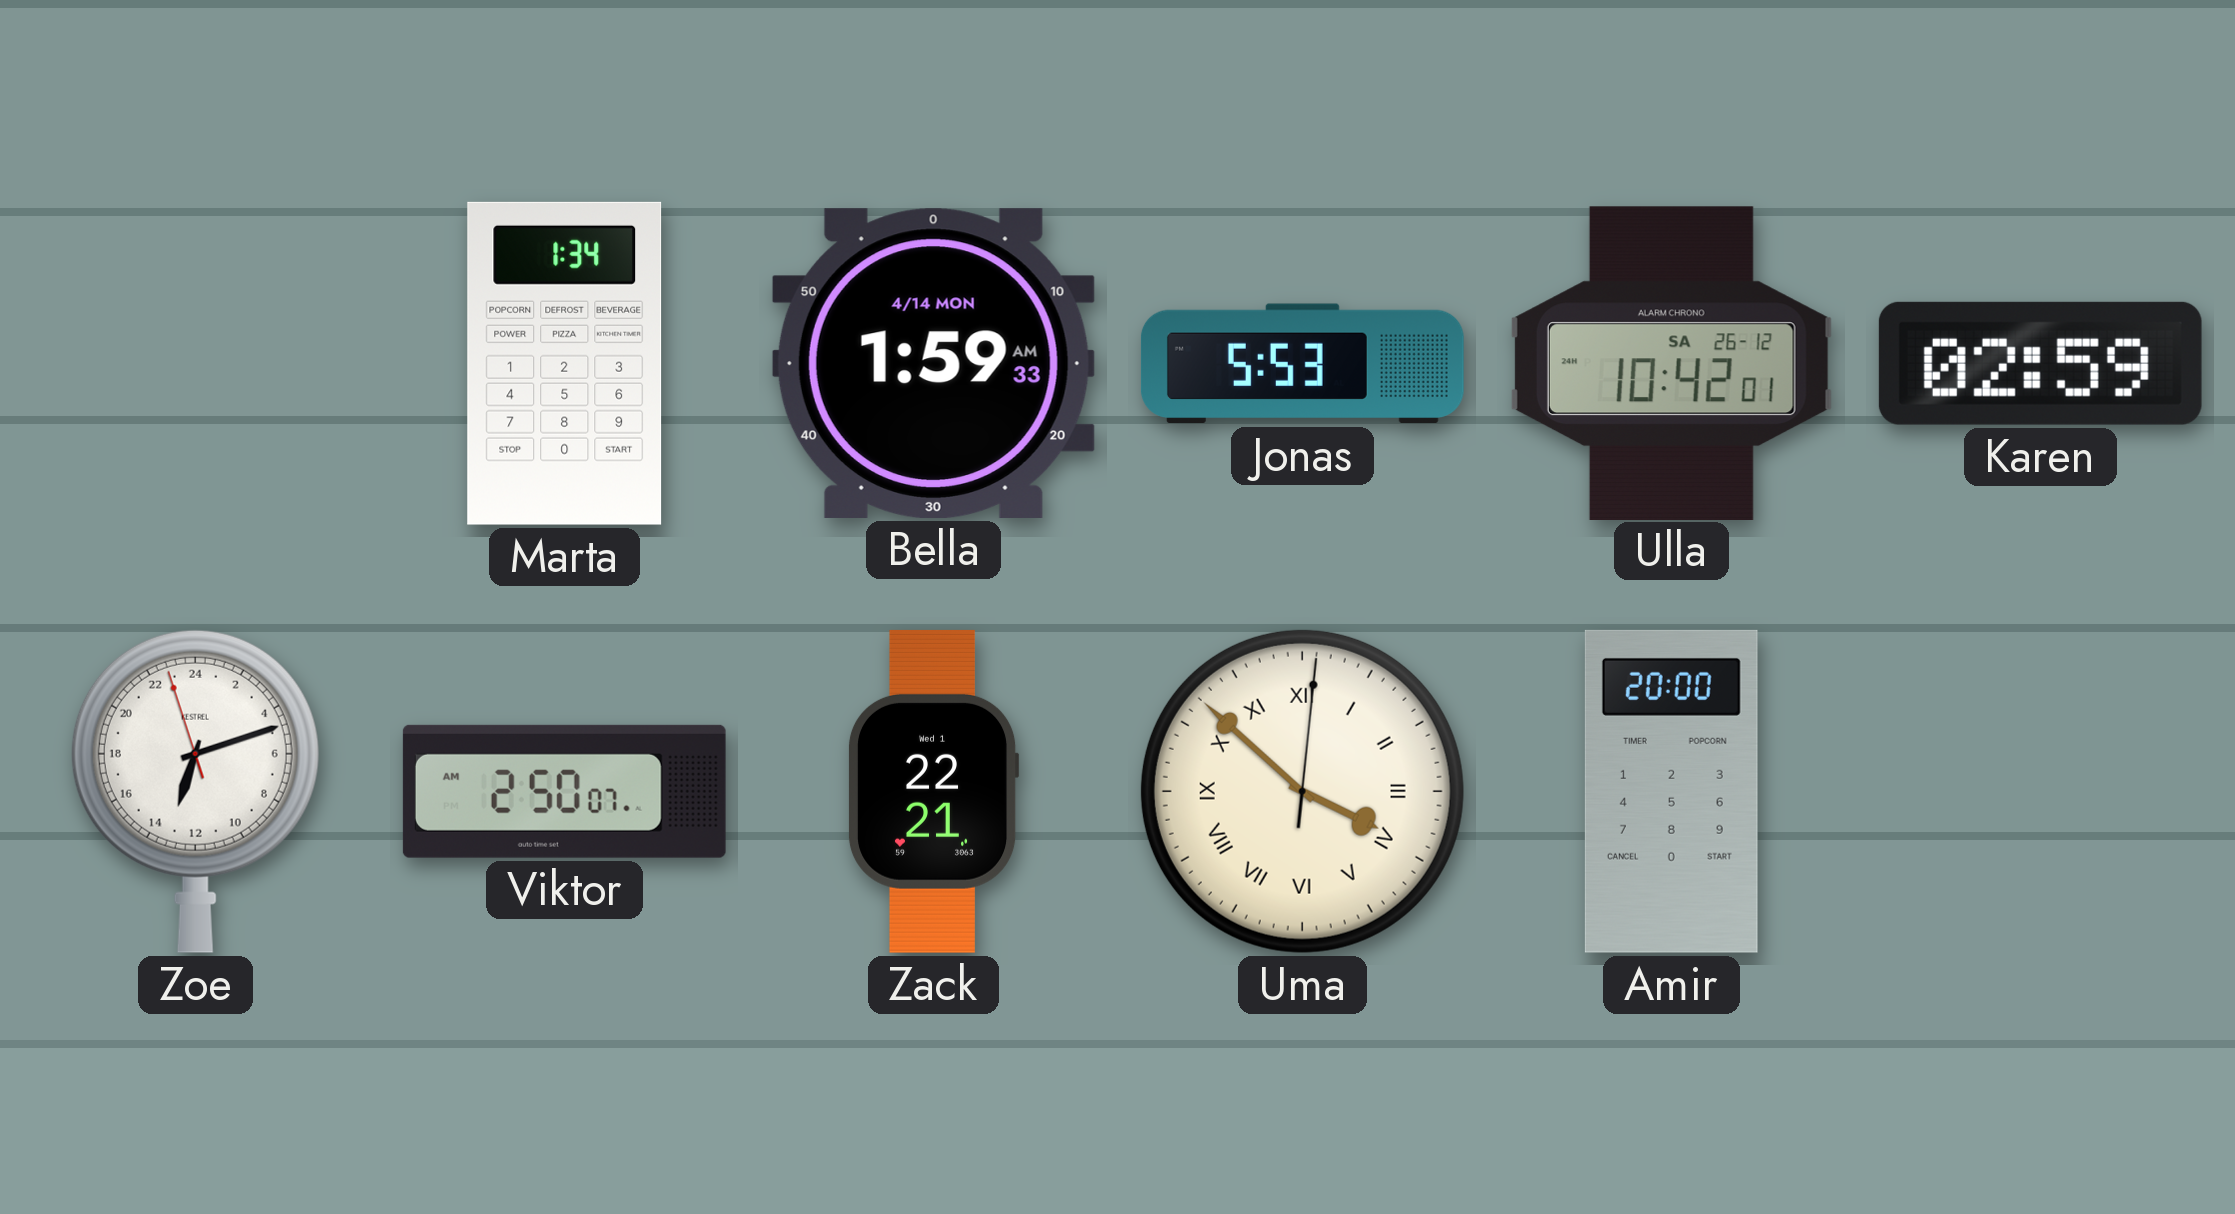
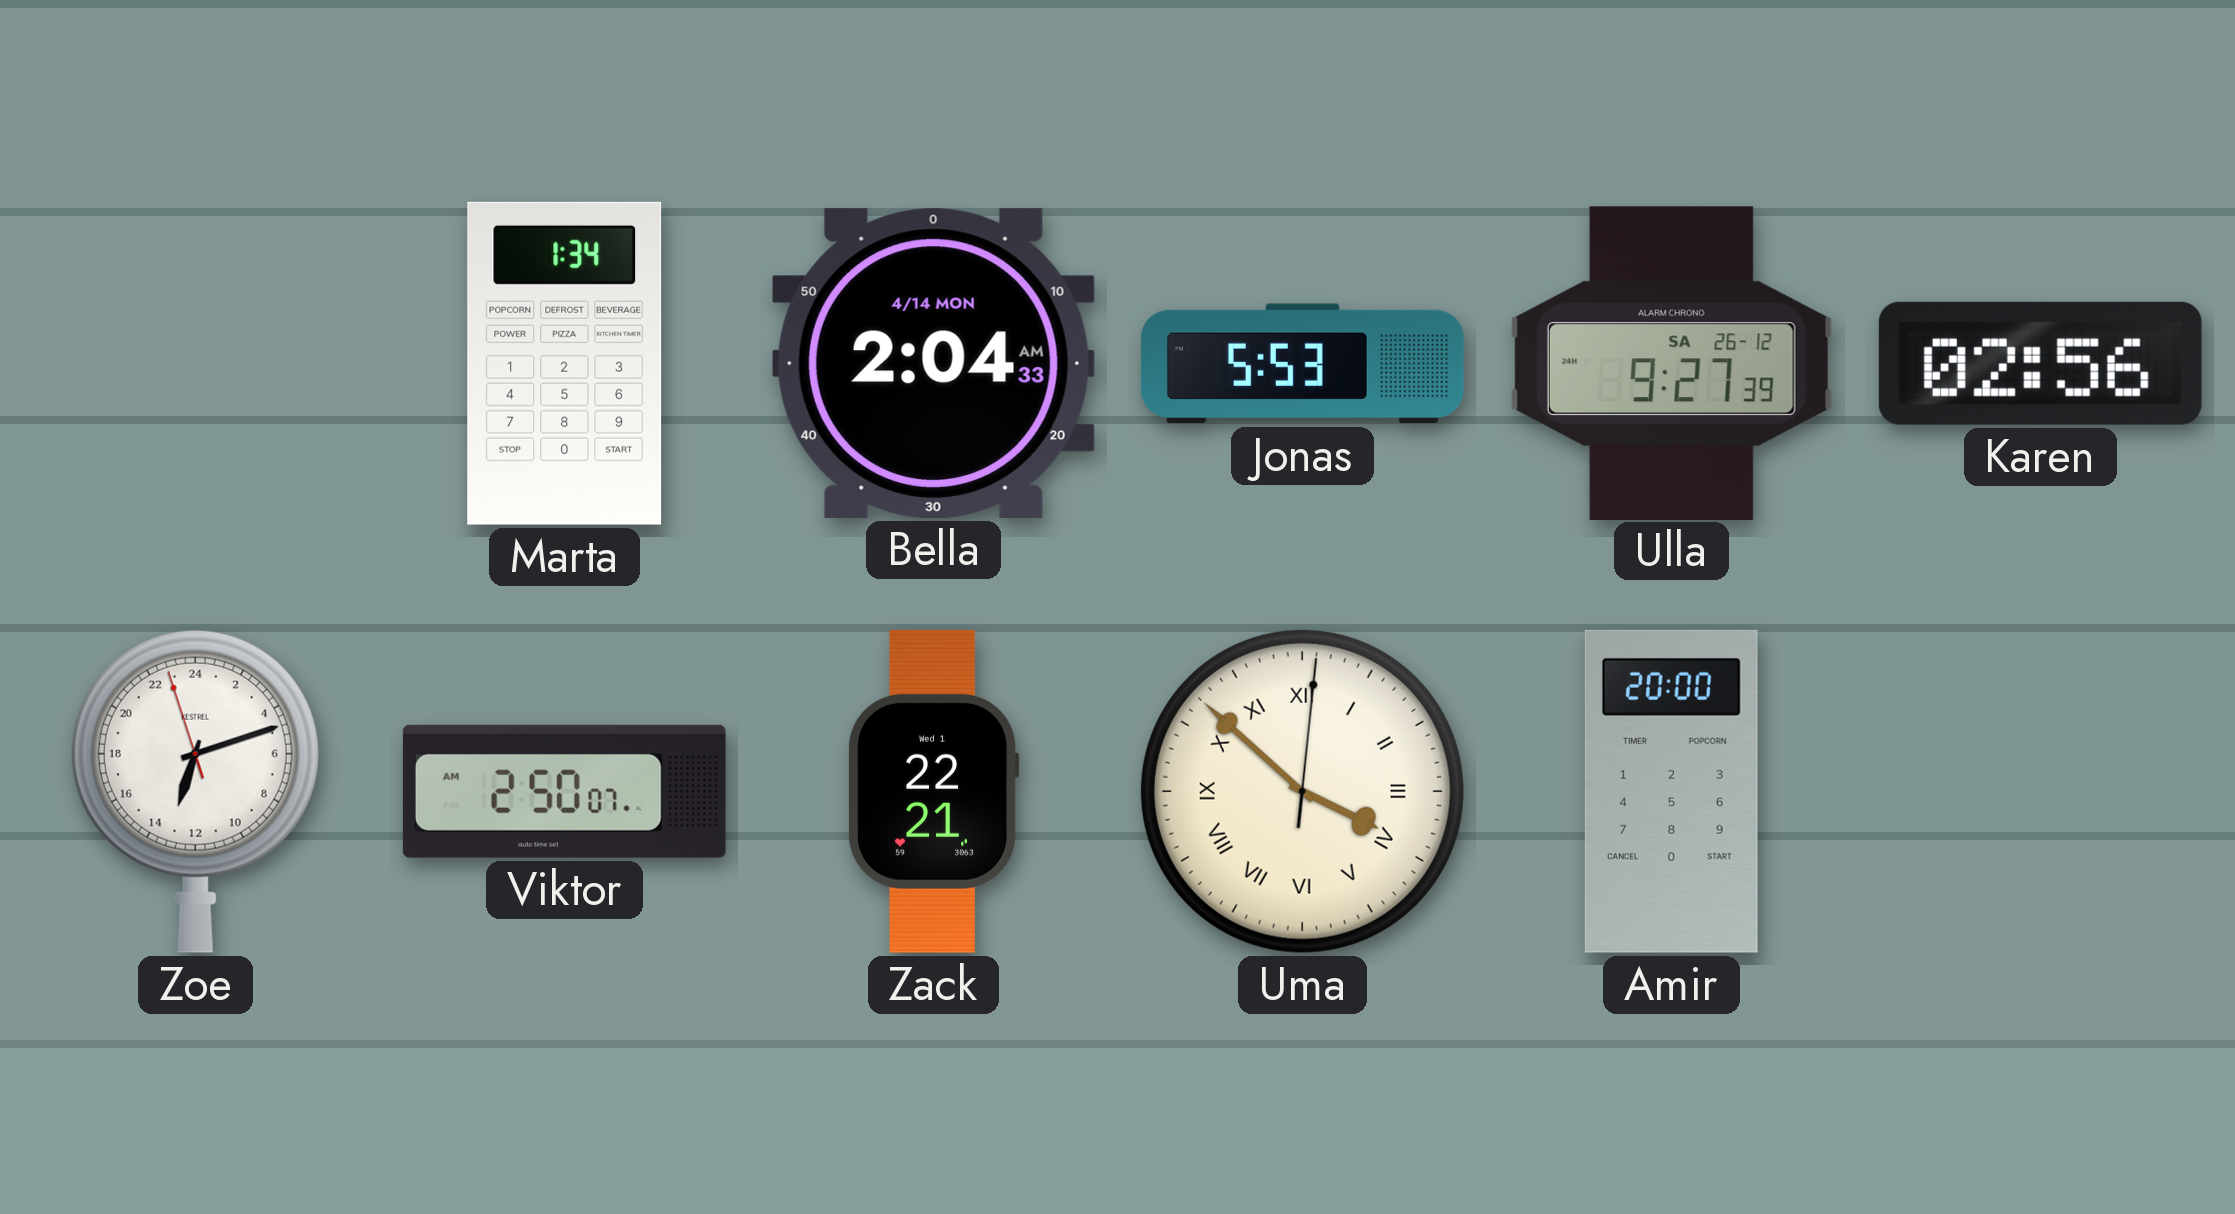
Bella: 1:59 -> 2:04 (933, 363)
Ulla: 10:42 -> 9:27 (1671, 363)
Karen: 02:59 -> 02:56 (2040, 363)
